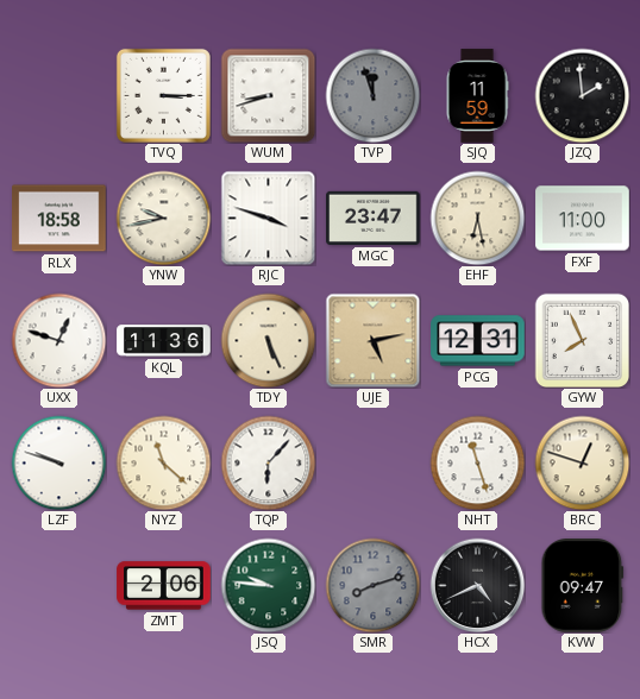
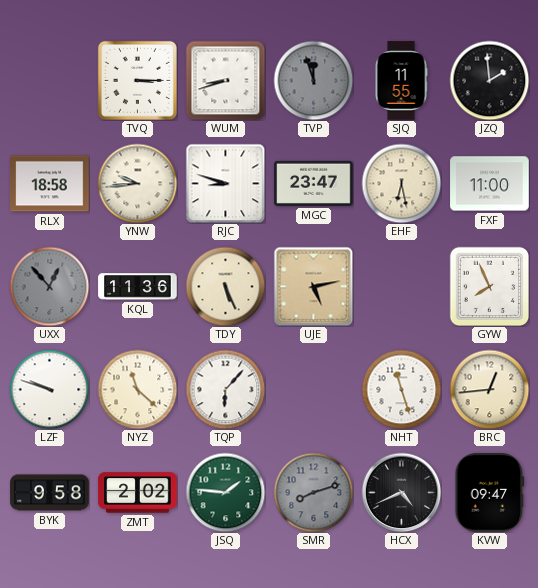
SJQ: 11:59 -> 11:55 (401, 81)
YNW: 9:43 -> 9:44 (137, 183)
RJC: 3:48 -> 8:48 (225, 183)
UXX: 12:48 -> 12:53 (49, 286)
UXX dial: white -> grey (49, 286)
PCG: 12:31 -> none (478, 341)
BRC: 12:48 -> 12:44 (489, 389)
BYK: none -> 9:58 (50, 493)
ZMT: 2:06 -> 2:02 (138, 493)
JSQ: 9:46 -> 1:46 (225, 492)
